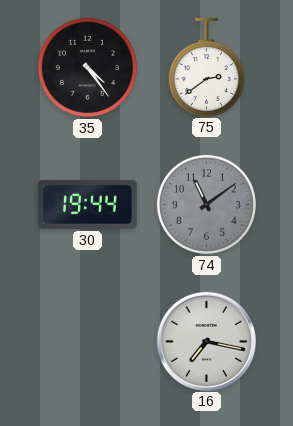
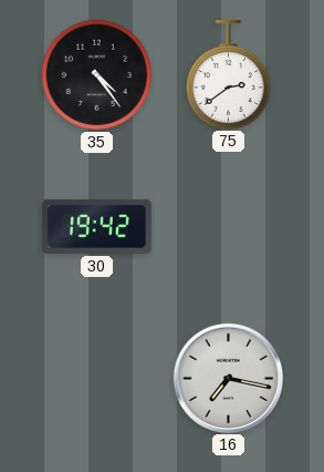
30: 19:44 -> 19:42 (96, 226)
74: 11:09 -> none (206, 204)
